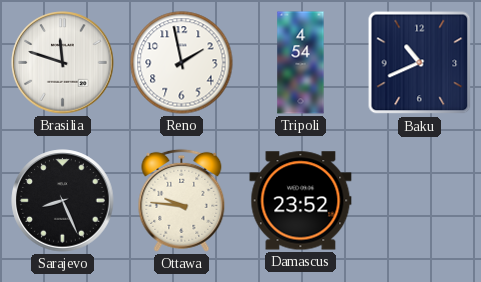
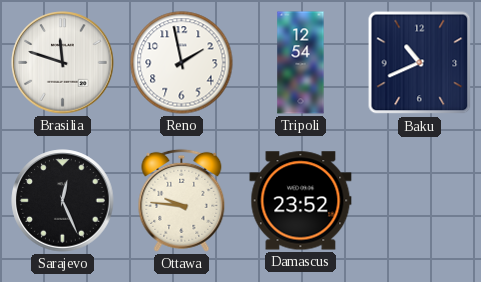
Tripoli: 4:54 -> 12:54 (301, 63)
Sarajevo: 8:26 -> 12:26 (63, 201)
